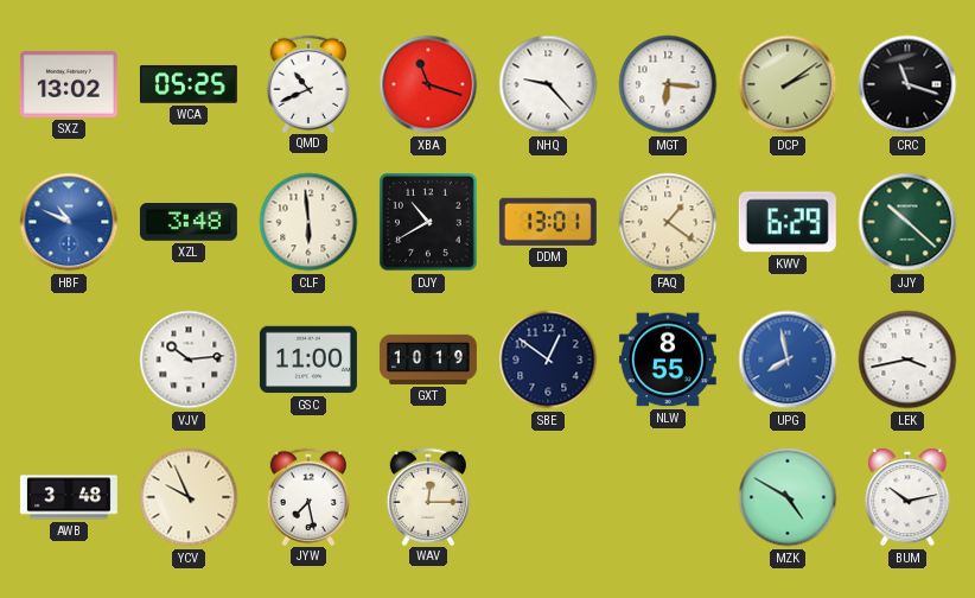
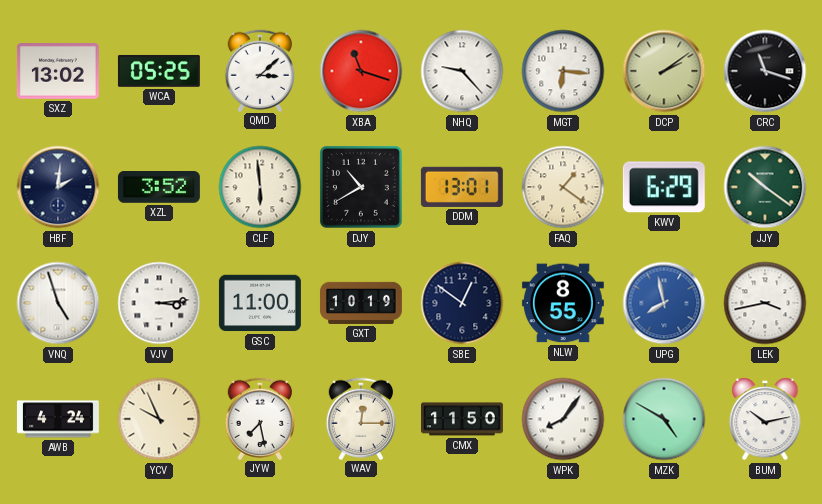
QMD: 10:41 -> 3:08 (259, 70)
HBF: 10:49 -> 2:01 (58, 187)
HBF dial: blue -> navy (58, 187)
XZL: 3:48 -> 3:52 (159, 188)
JJY: 10:22 -> 10:21 (765, 187)
VNQ: none -> 4:57 (58, 303)
VJV: 10:14 -> 3:14 (159, 303)
AWB: 3:48 -> 4:24 (58, 419)
CMX: none -> 11:50 (462, 419)
WPK: none -> 8:06 (563, 419)
